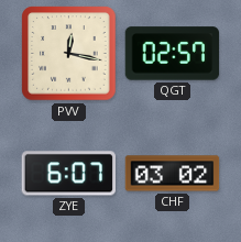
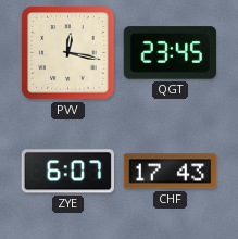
QGT: 02:57 -> 23:45 (171, 53)
CHF: 03:02 -> 17:43 (171, 172)
